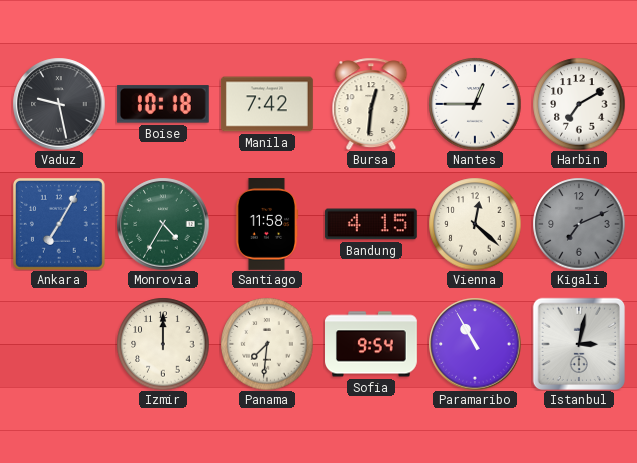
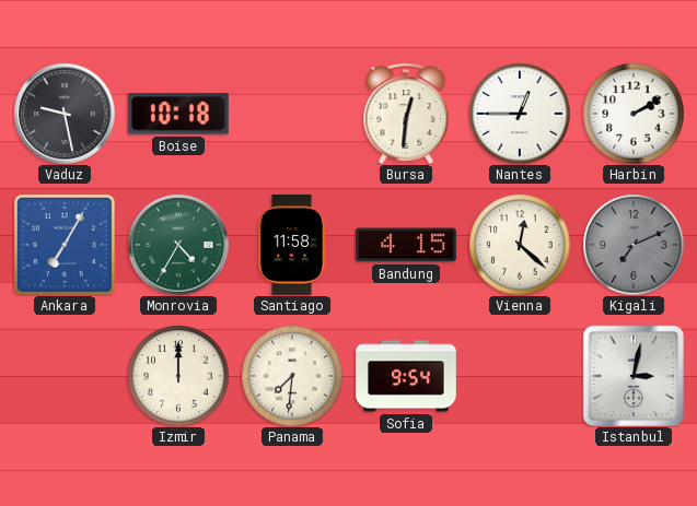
Manila: 7:42 -> none (268, 104)
Harbin: 7:10 -> 2:10 (634, 114)
Paramaribo: 10:55 -> none (475, 344)
